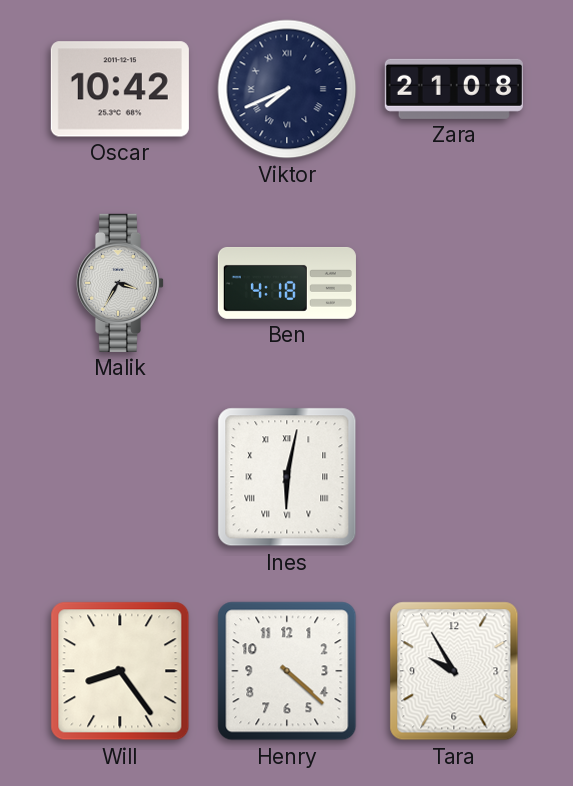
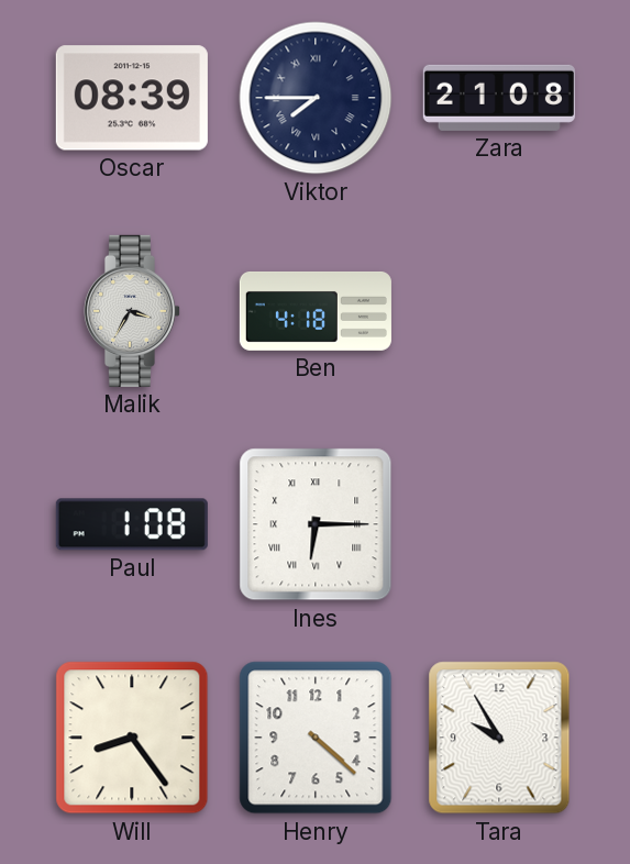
Oscar: 10:42 -> 08:39 (132, 98)
Viktor: 7:41 -> 7:45 (316, 98)
Paul: none -> 1:08 (132, 524)
Ines: 6:02 -> 6:15 (316, 524)
